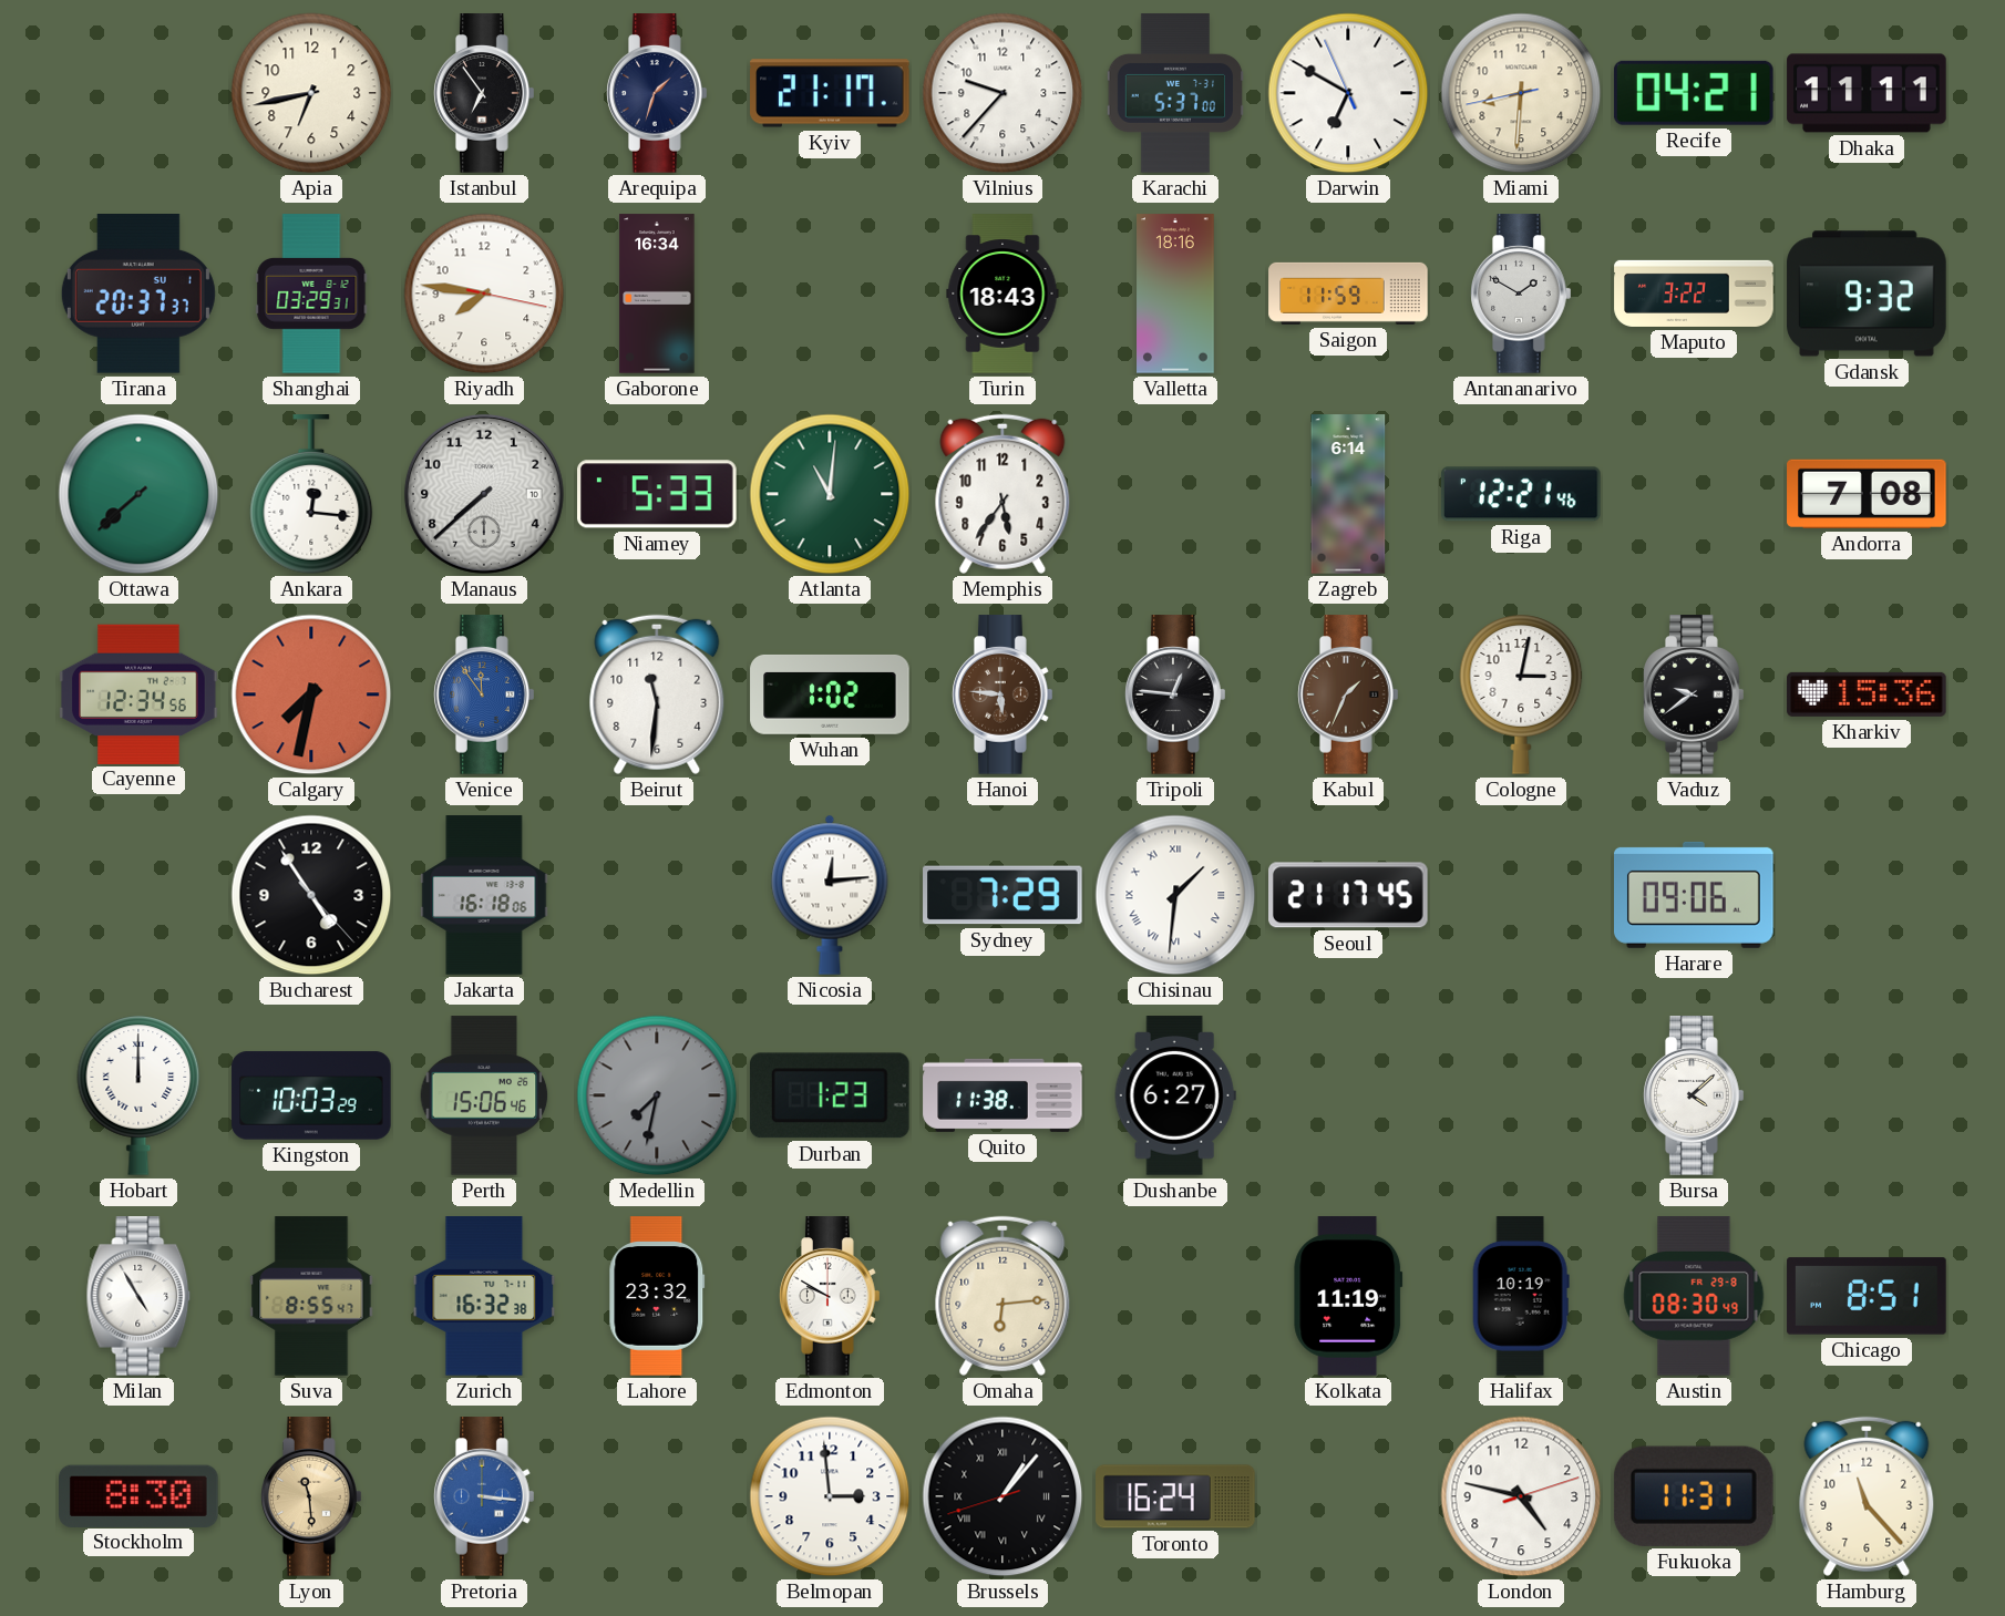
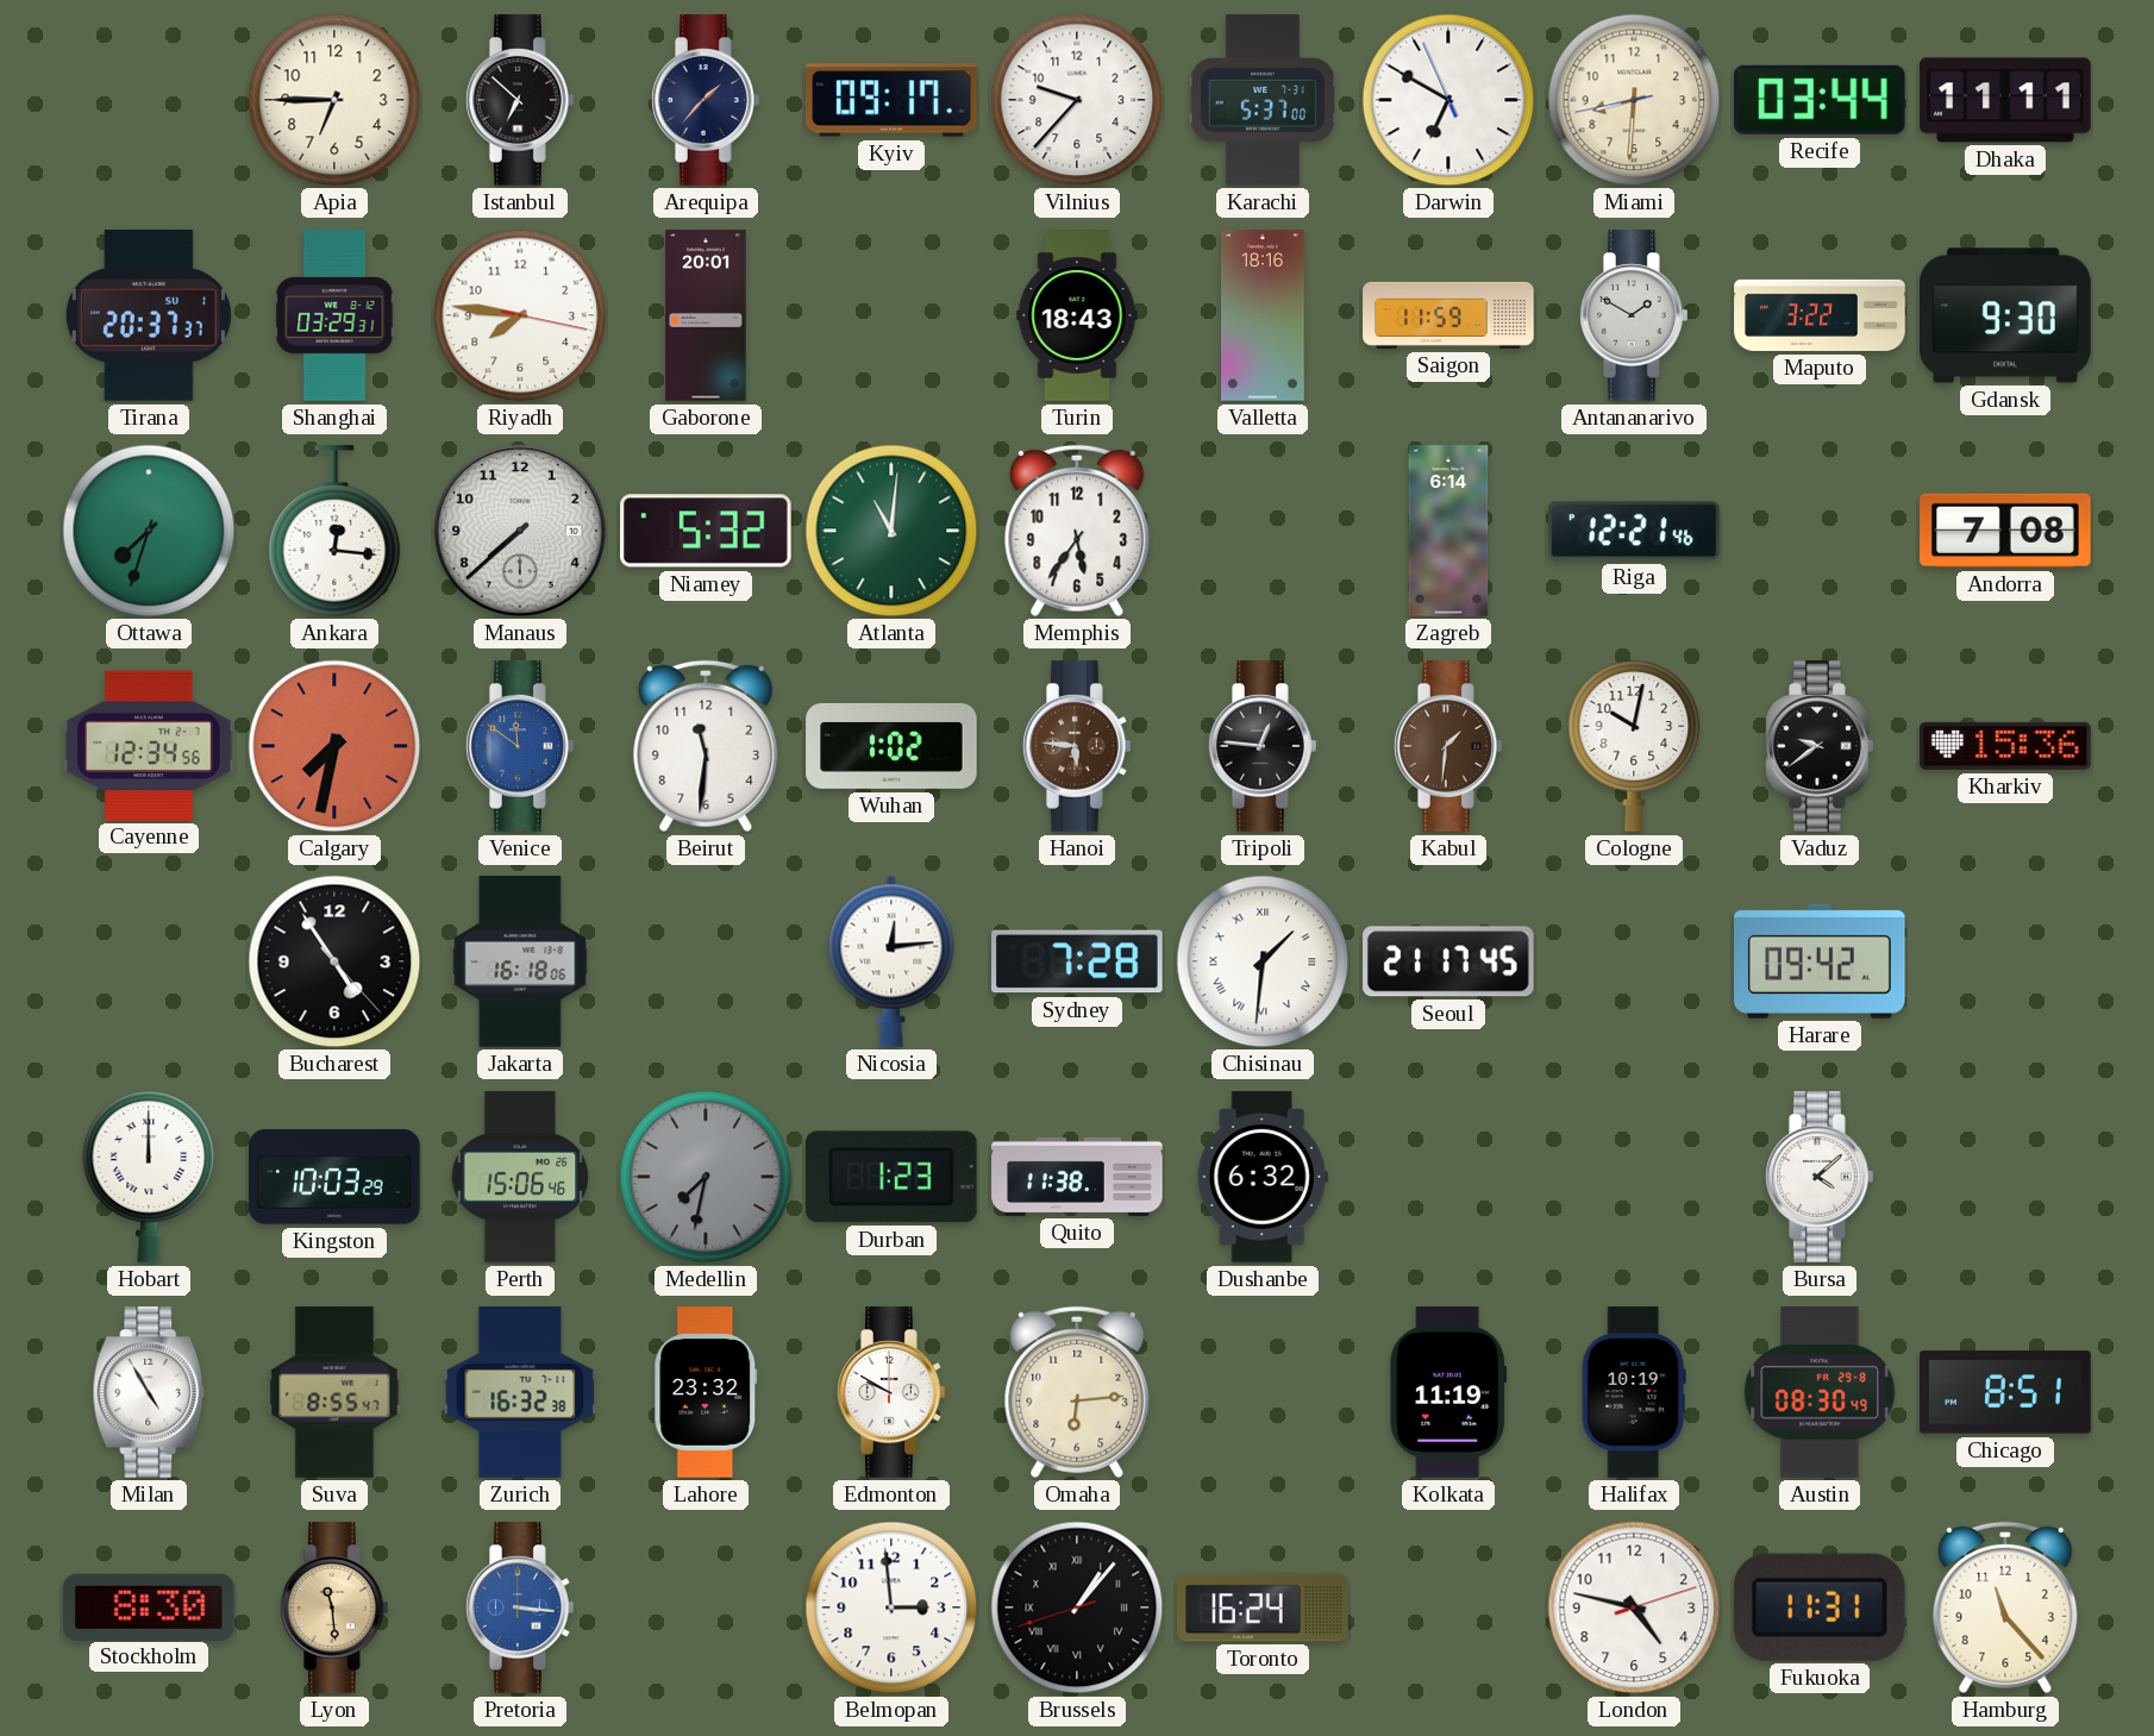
Apia: 6:43 -> 6:45 (334, 100)
Istanbul: 6:54 -> 6:52 (521, 100)
Arequipa: 1:33 -> 1:37 (707, 100)
Kyiv: 21:17 -> 09:17 (891, 100)
Recife: 04:21 -> 03:44 (1820, 100)
Gaborone: 16:34 -> 20:01 (706, 315)
Gdansk: 9:32 -> 9:30 (2005, 315)
Ottawa: 7:38 -> 7:33 (149, 531)
Niamey: 5:33 -> 5:32 (707, 531)
Venice: 11:54 -> 11:51 (521, 746)
Kabul: 1:34 -> 1:31 (1449, 746)
Cologne: 3:02 -> 10:02 (1634, 746)
Sydney: 7:29 -> 7:28 (1077, 961)
Harare: 09:06 -> 09:42 (1821, 961)
Dushanbe: 6:27 -> 6:32 (1263, 1177)
